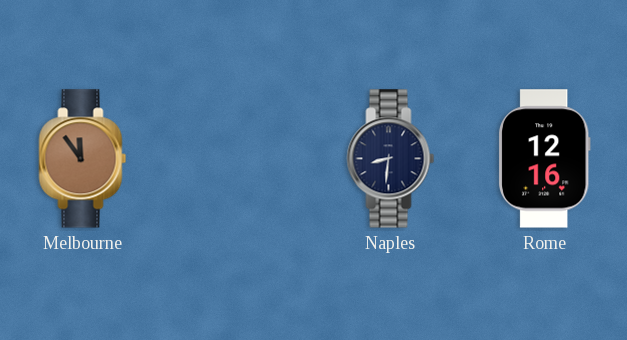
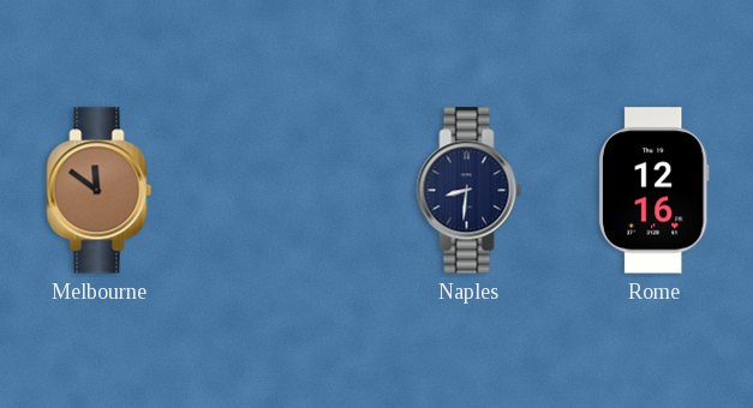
Melbourne: 11:54 -> 11:51 (100, 191)
